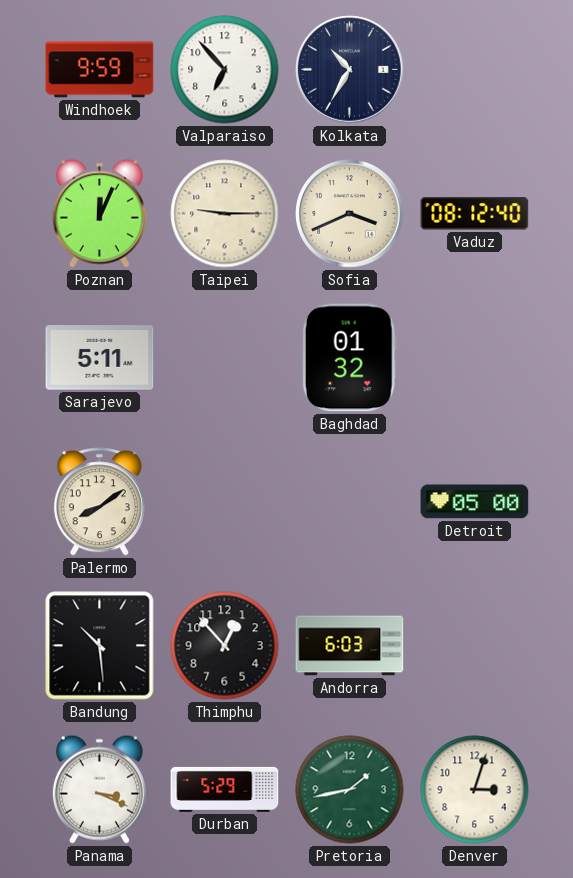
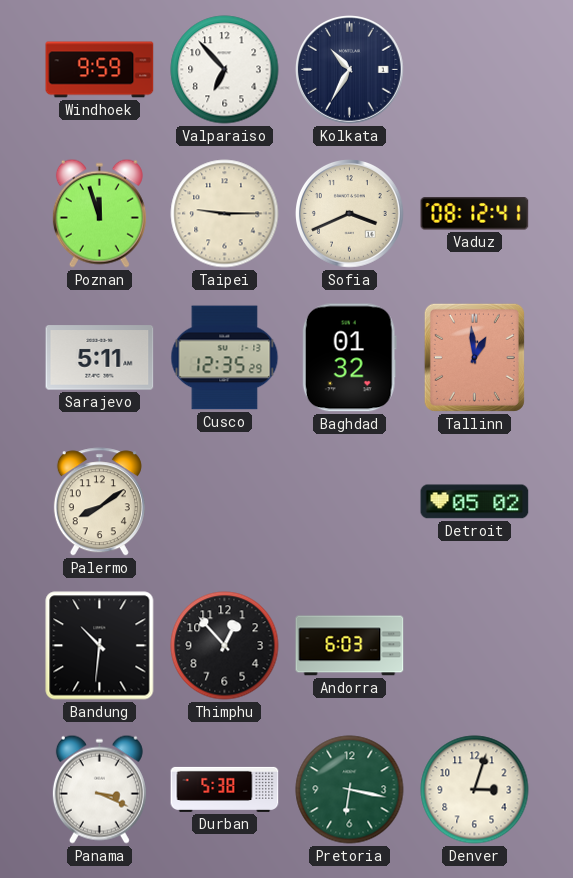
Poznan: 12:04 -> 11:57 (99, 213)
Vaduz: 08:12:40 -> 08:12:41 (475, 214)
Cusco: none -> 12:35 (225, 358)
Tallinn: none -> 12:59 (474, 357)
Detroit: 05:00 -> 05:02 (475, 502)
Bandung: 10:29 -> 10:31 (100, 646)
Durban: 5:29 -> 5:38 (225, 789)
Pretoria: 1:43 -> 6:17 (350, 790)
